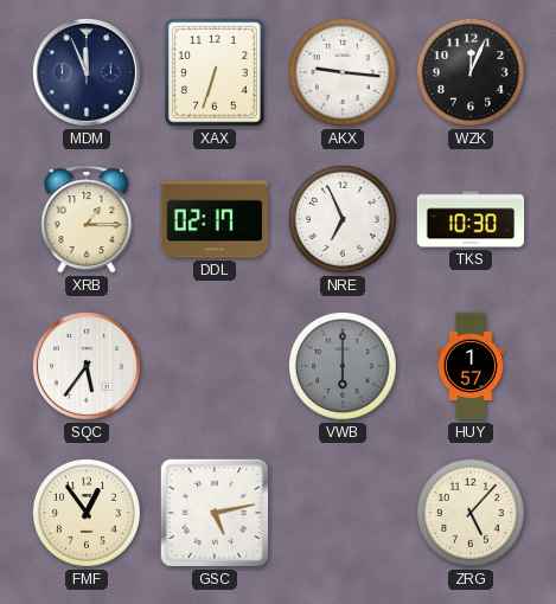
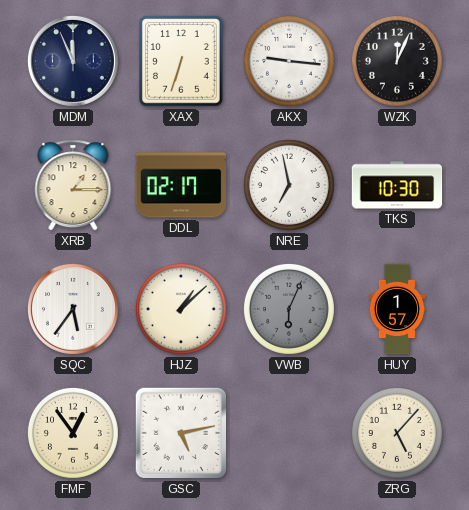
NRE: 6:56 -> 6:58 (289, 185)
HJZ: none -> 1:08 (181, 309)
VWB: 6:00 -> 6:04 (289, 309)
